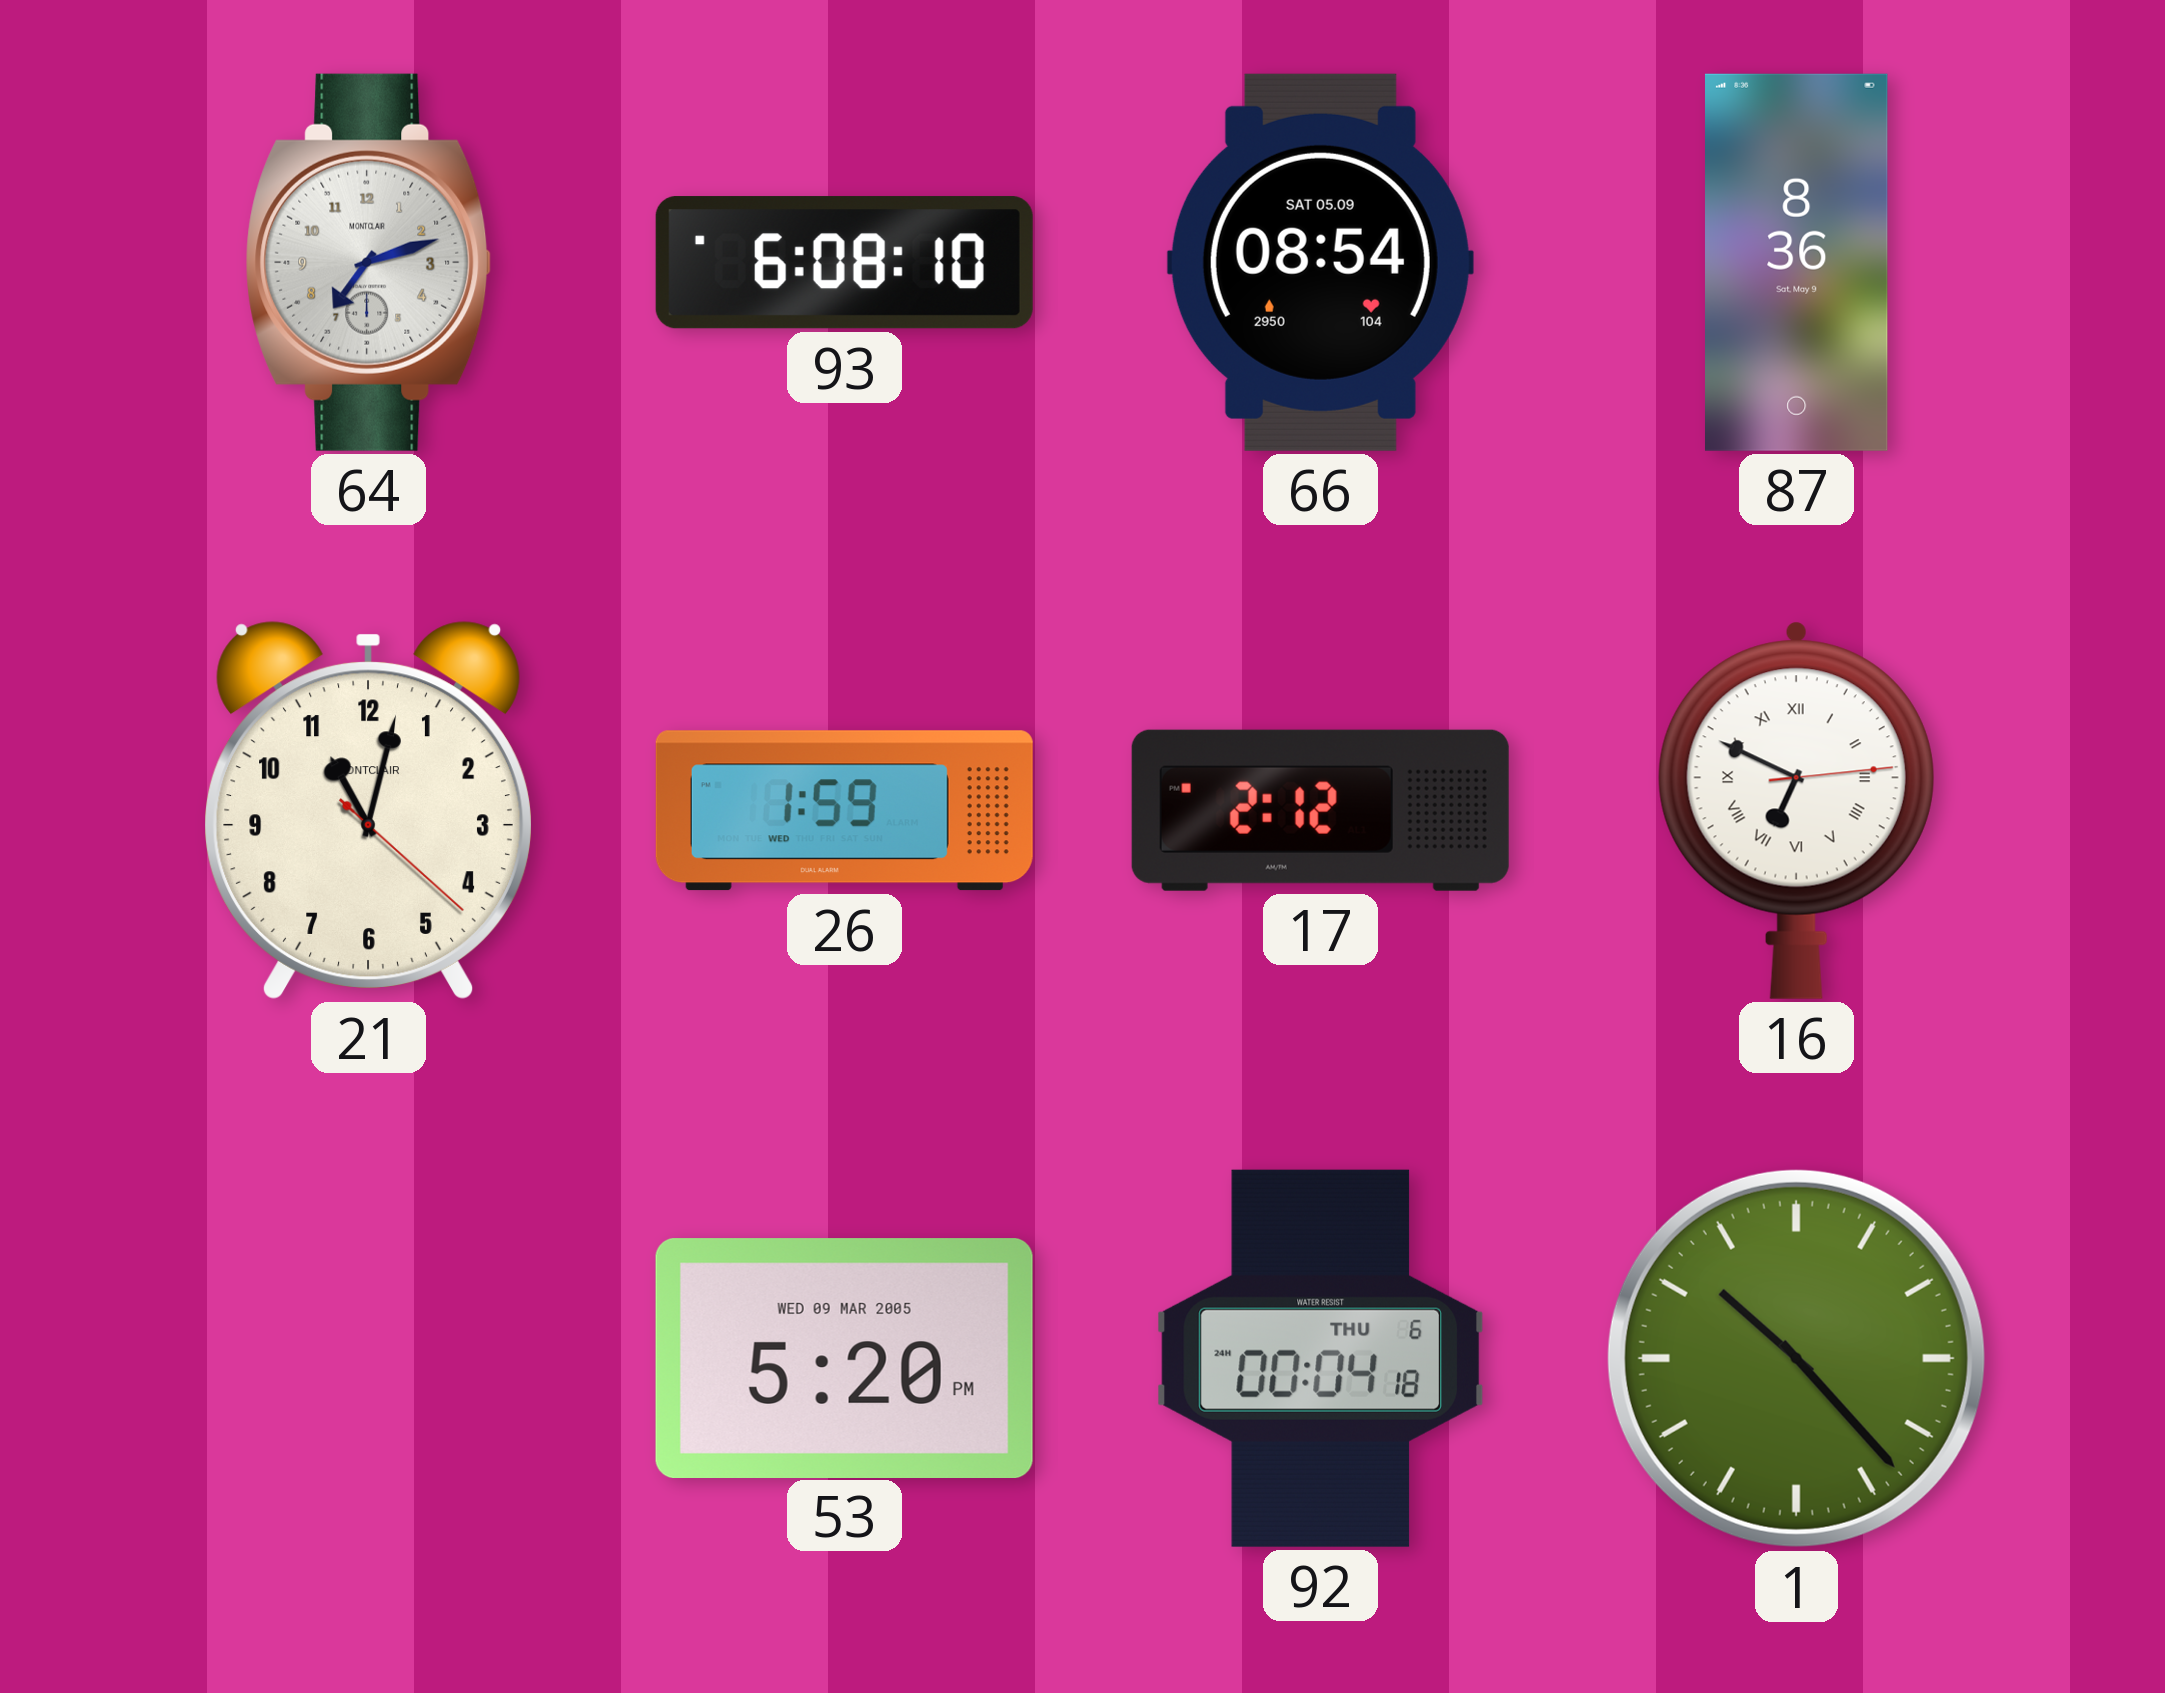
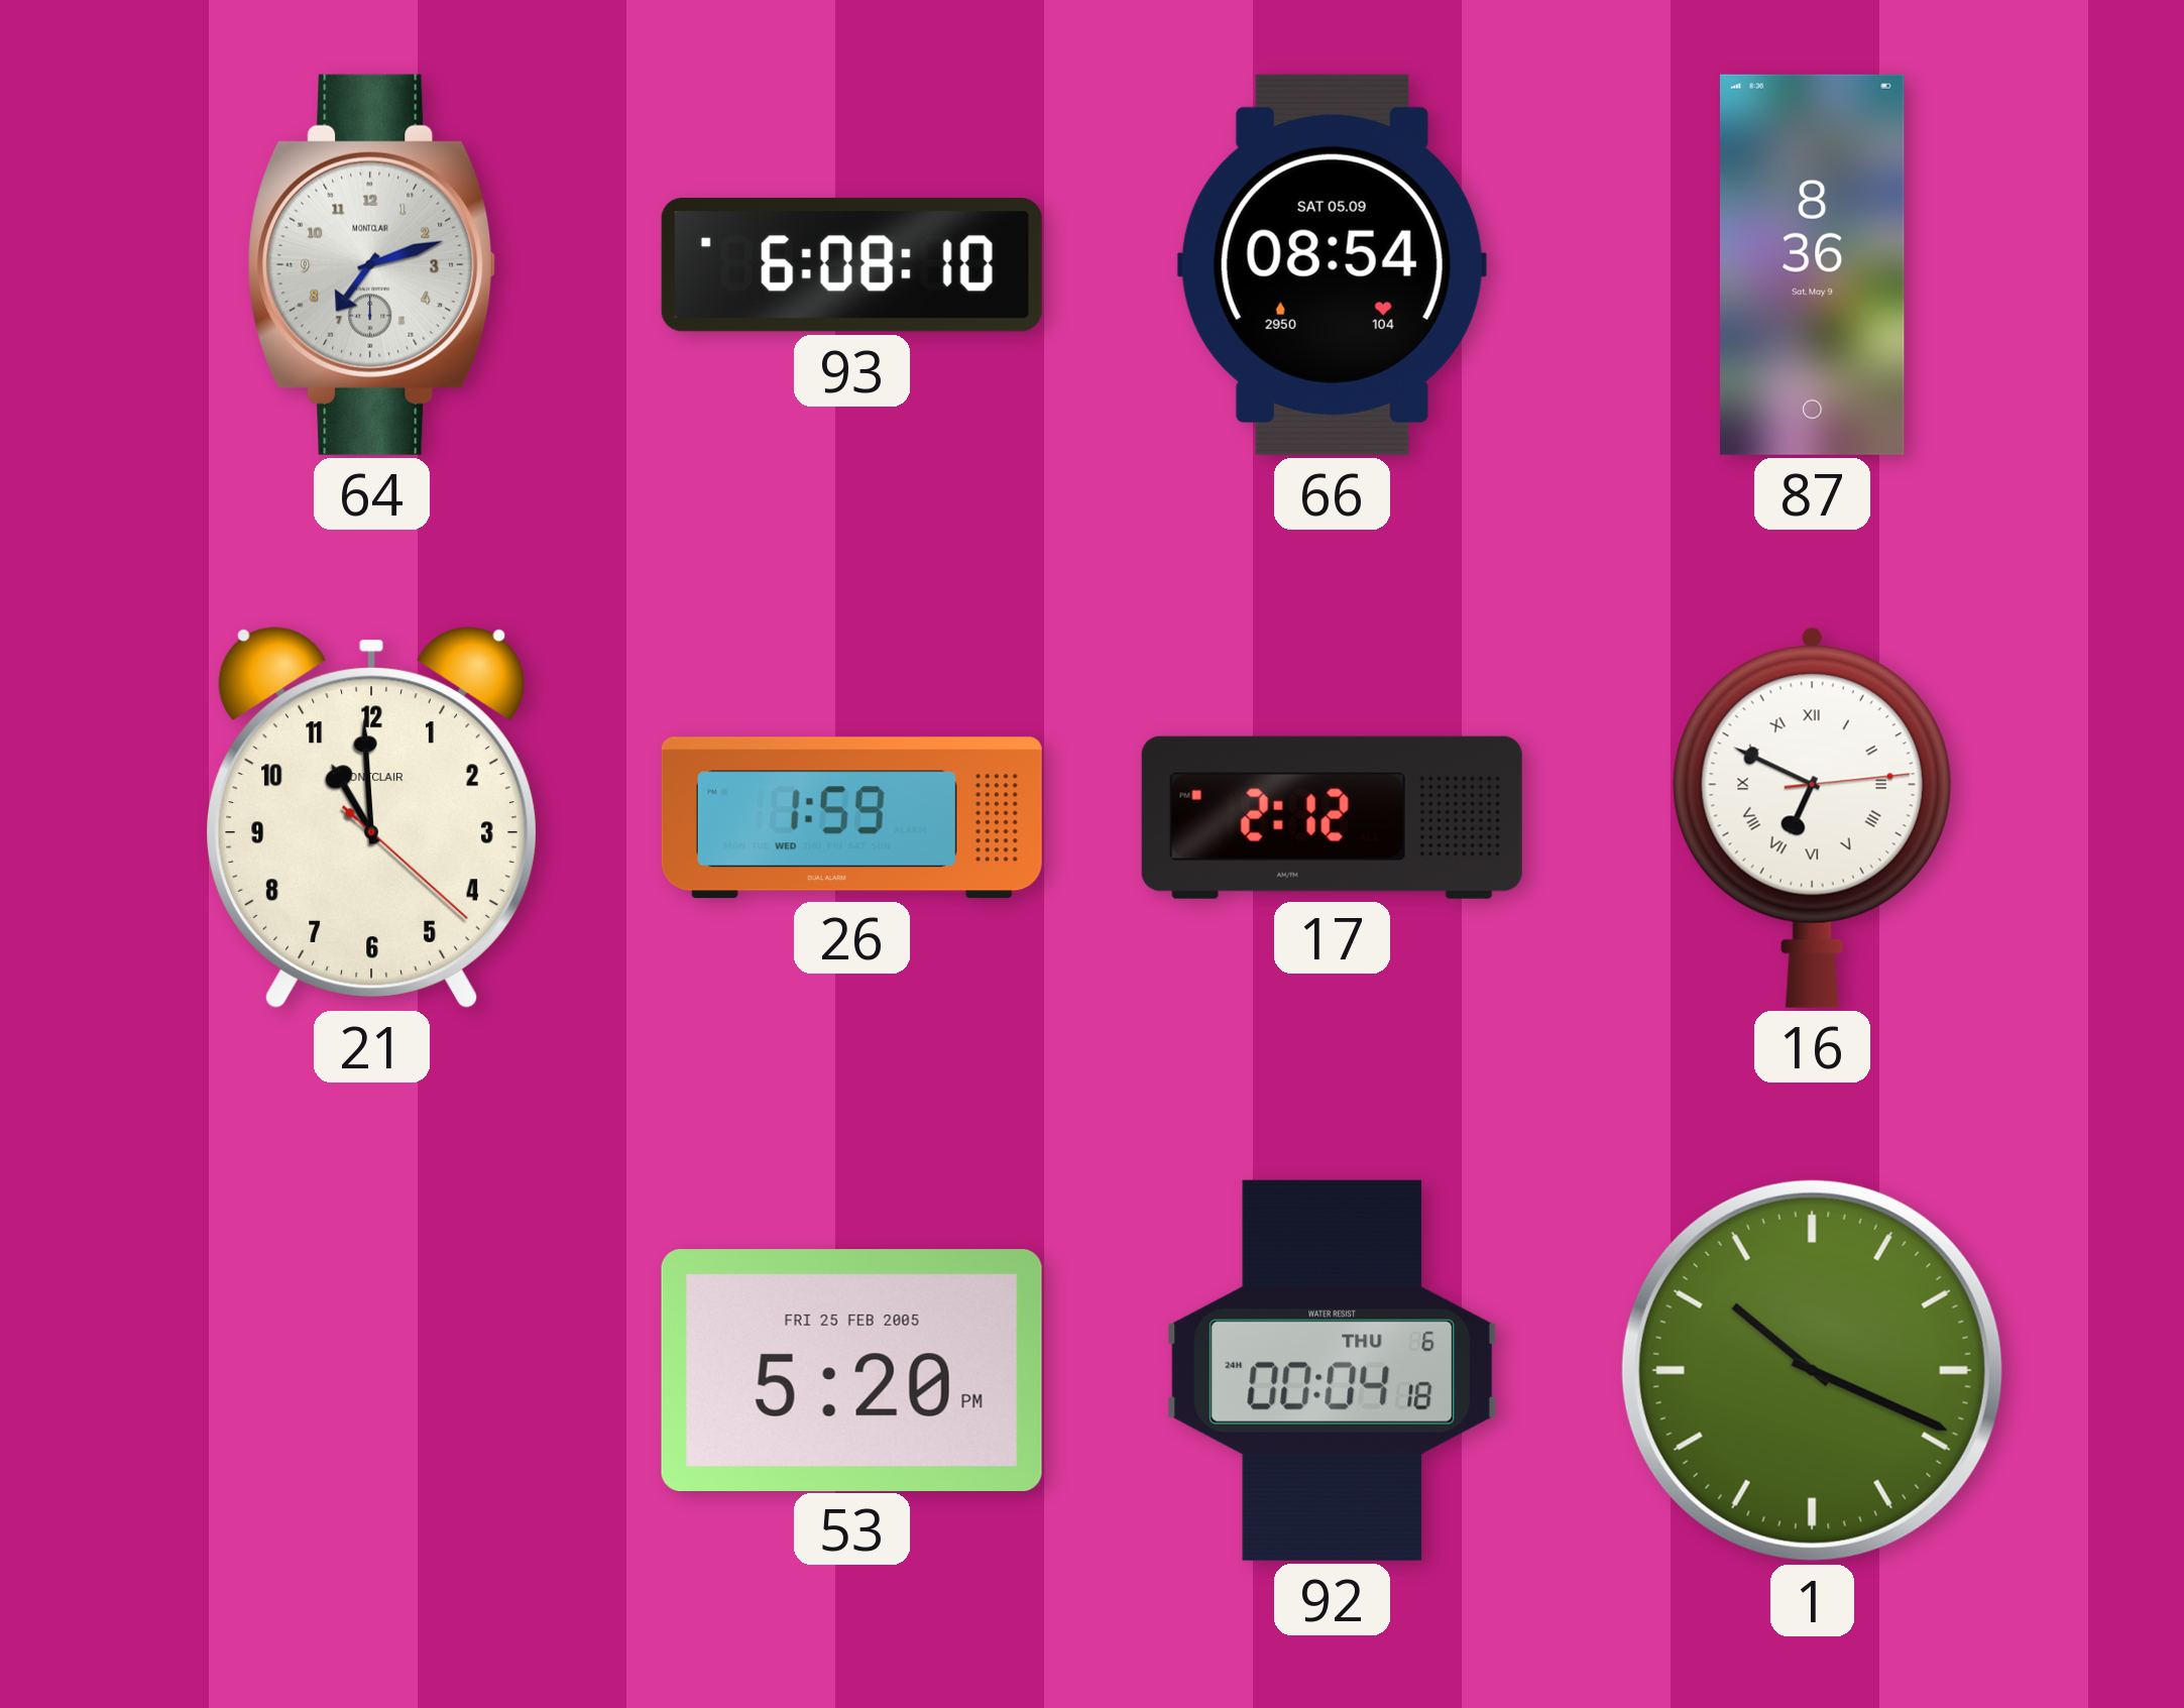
21: 11:02 -> 10:59 (371, 817)
53 date: WED 09 MAR 2005 -> FRI 25 FEB 2005 (851, 1370)
1: 10:23 -> 10:19 (1812, 1370)
